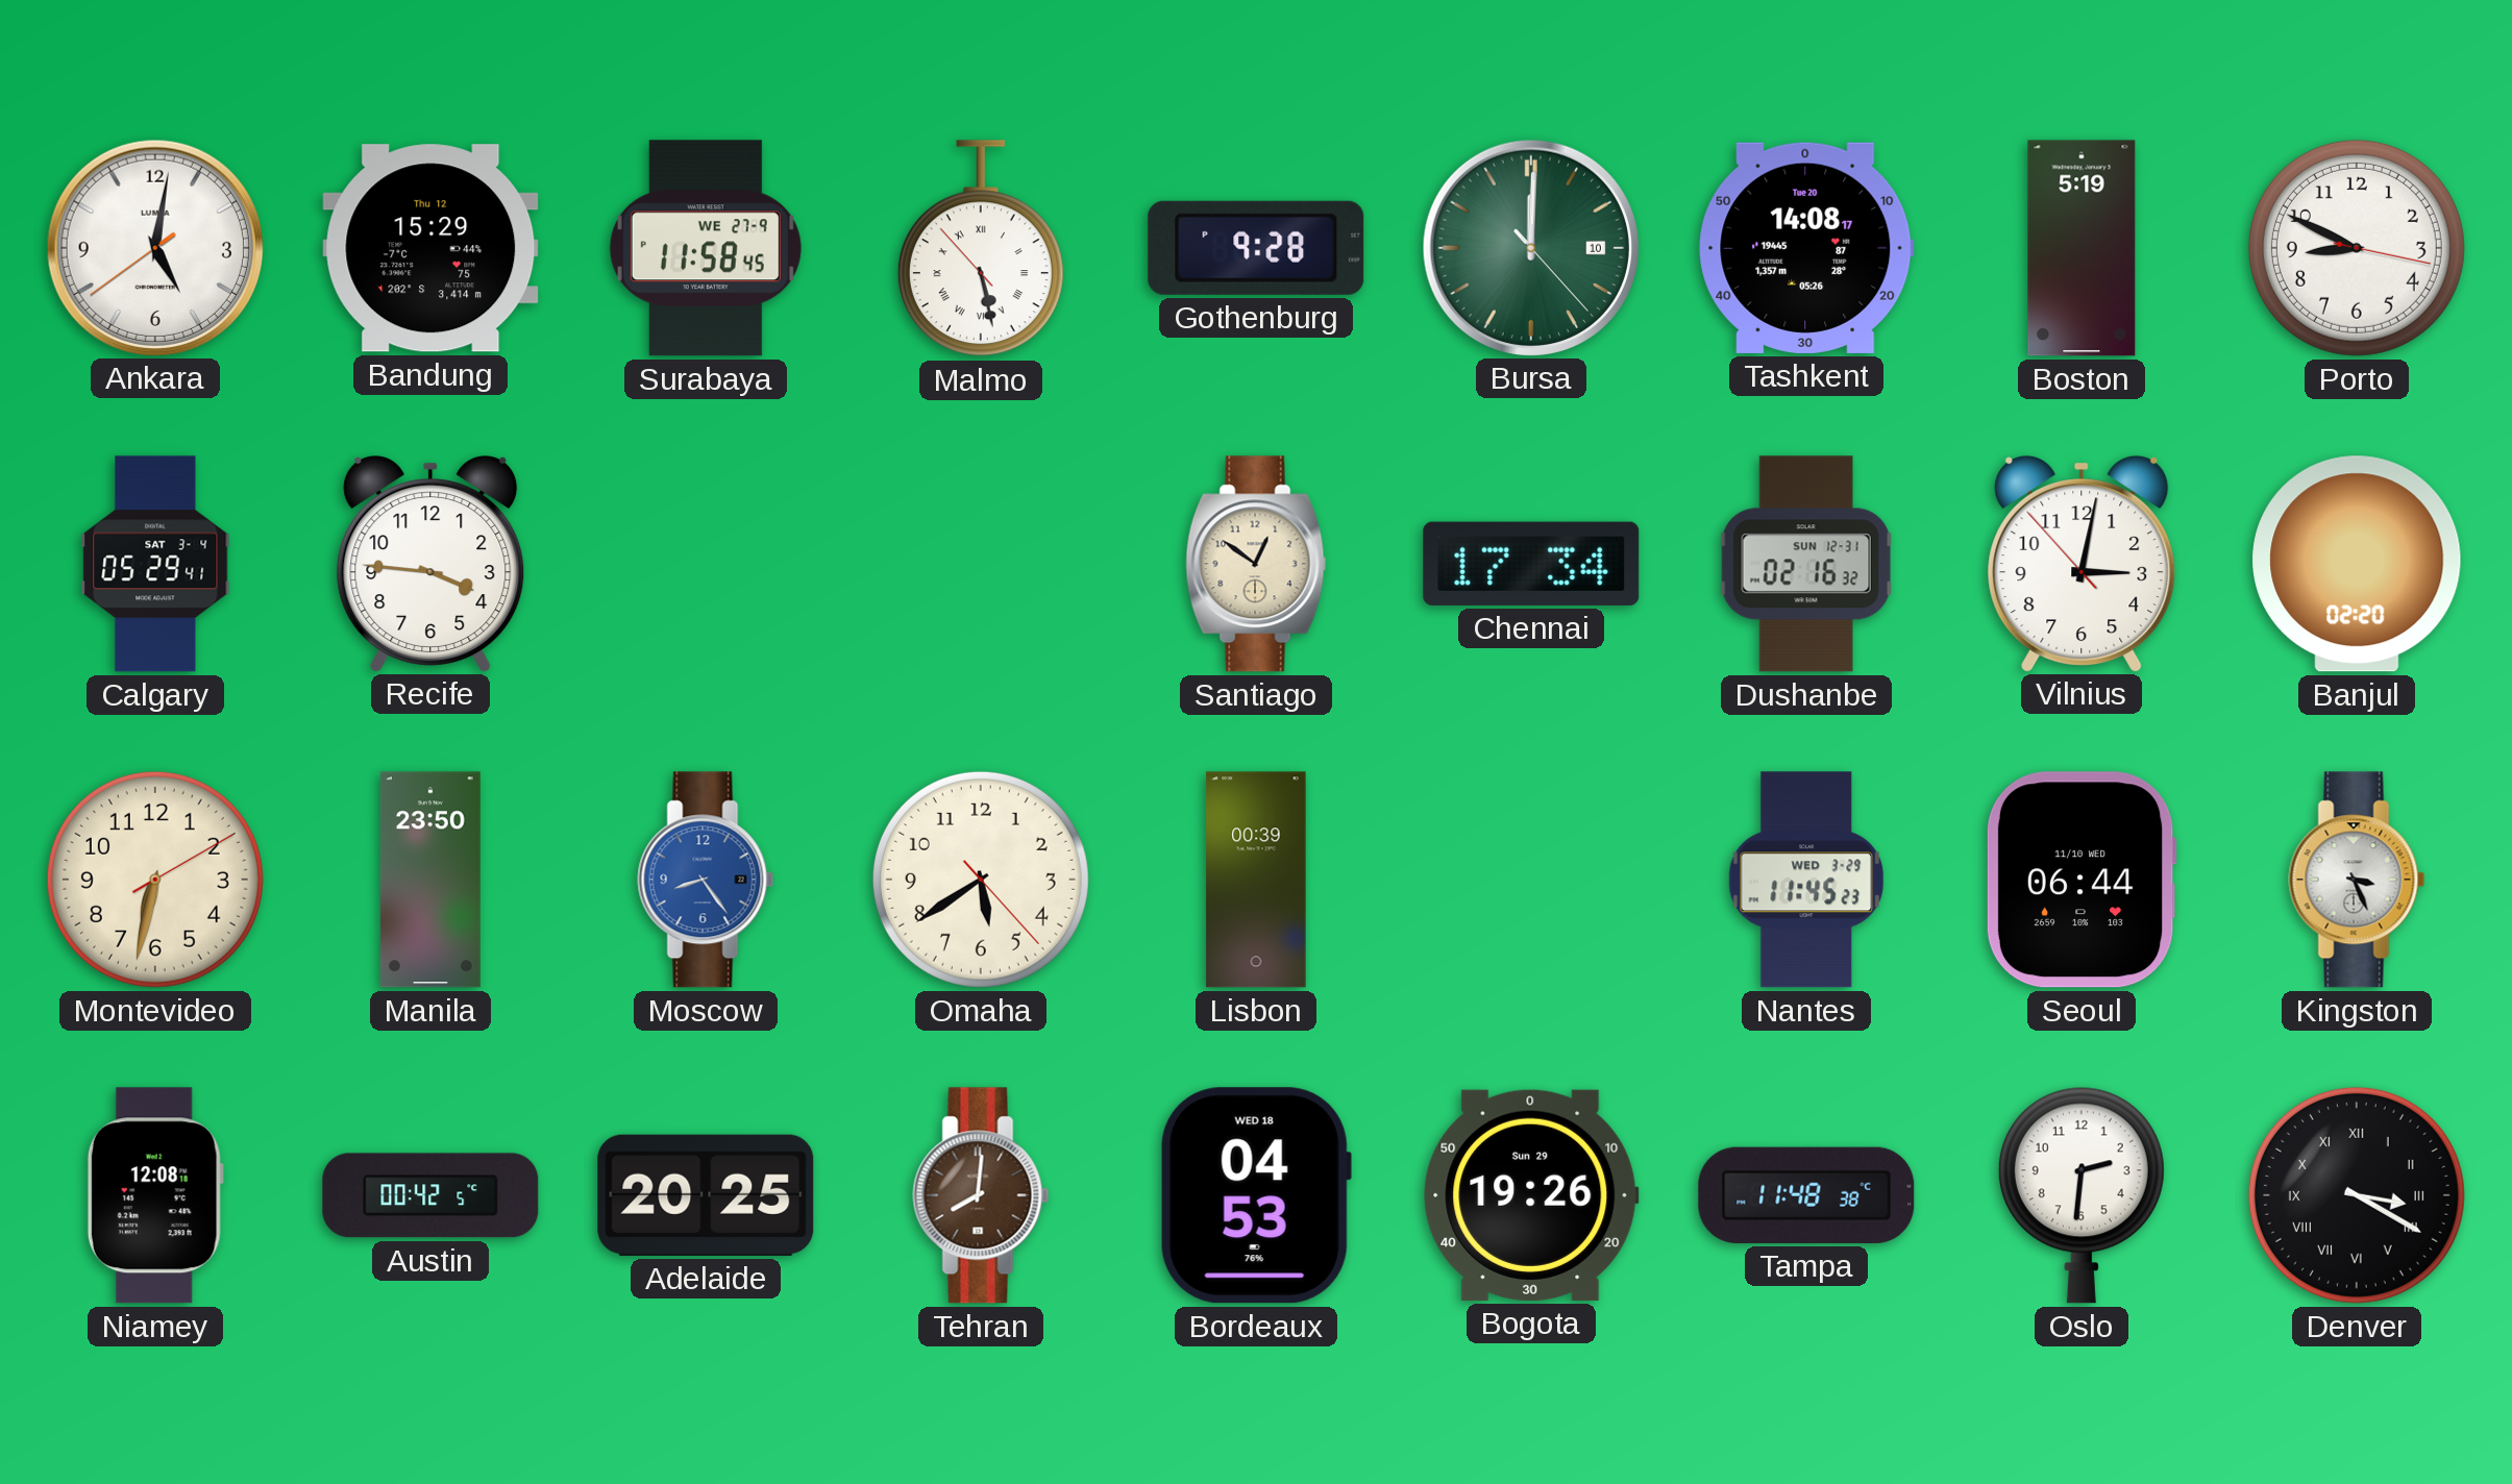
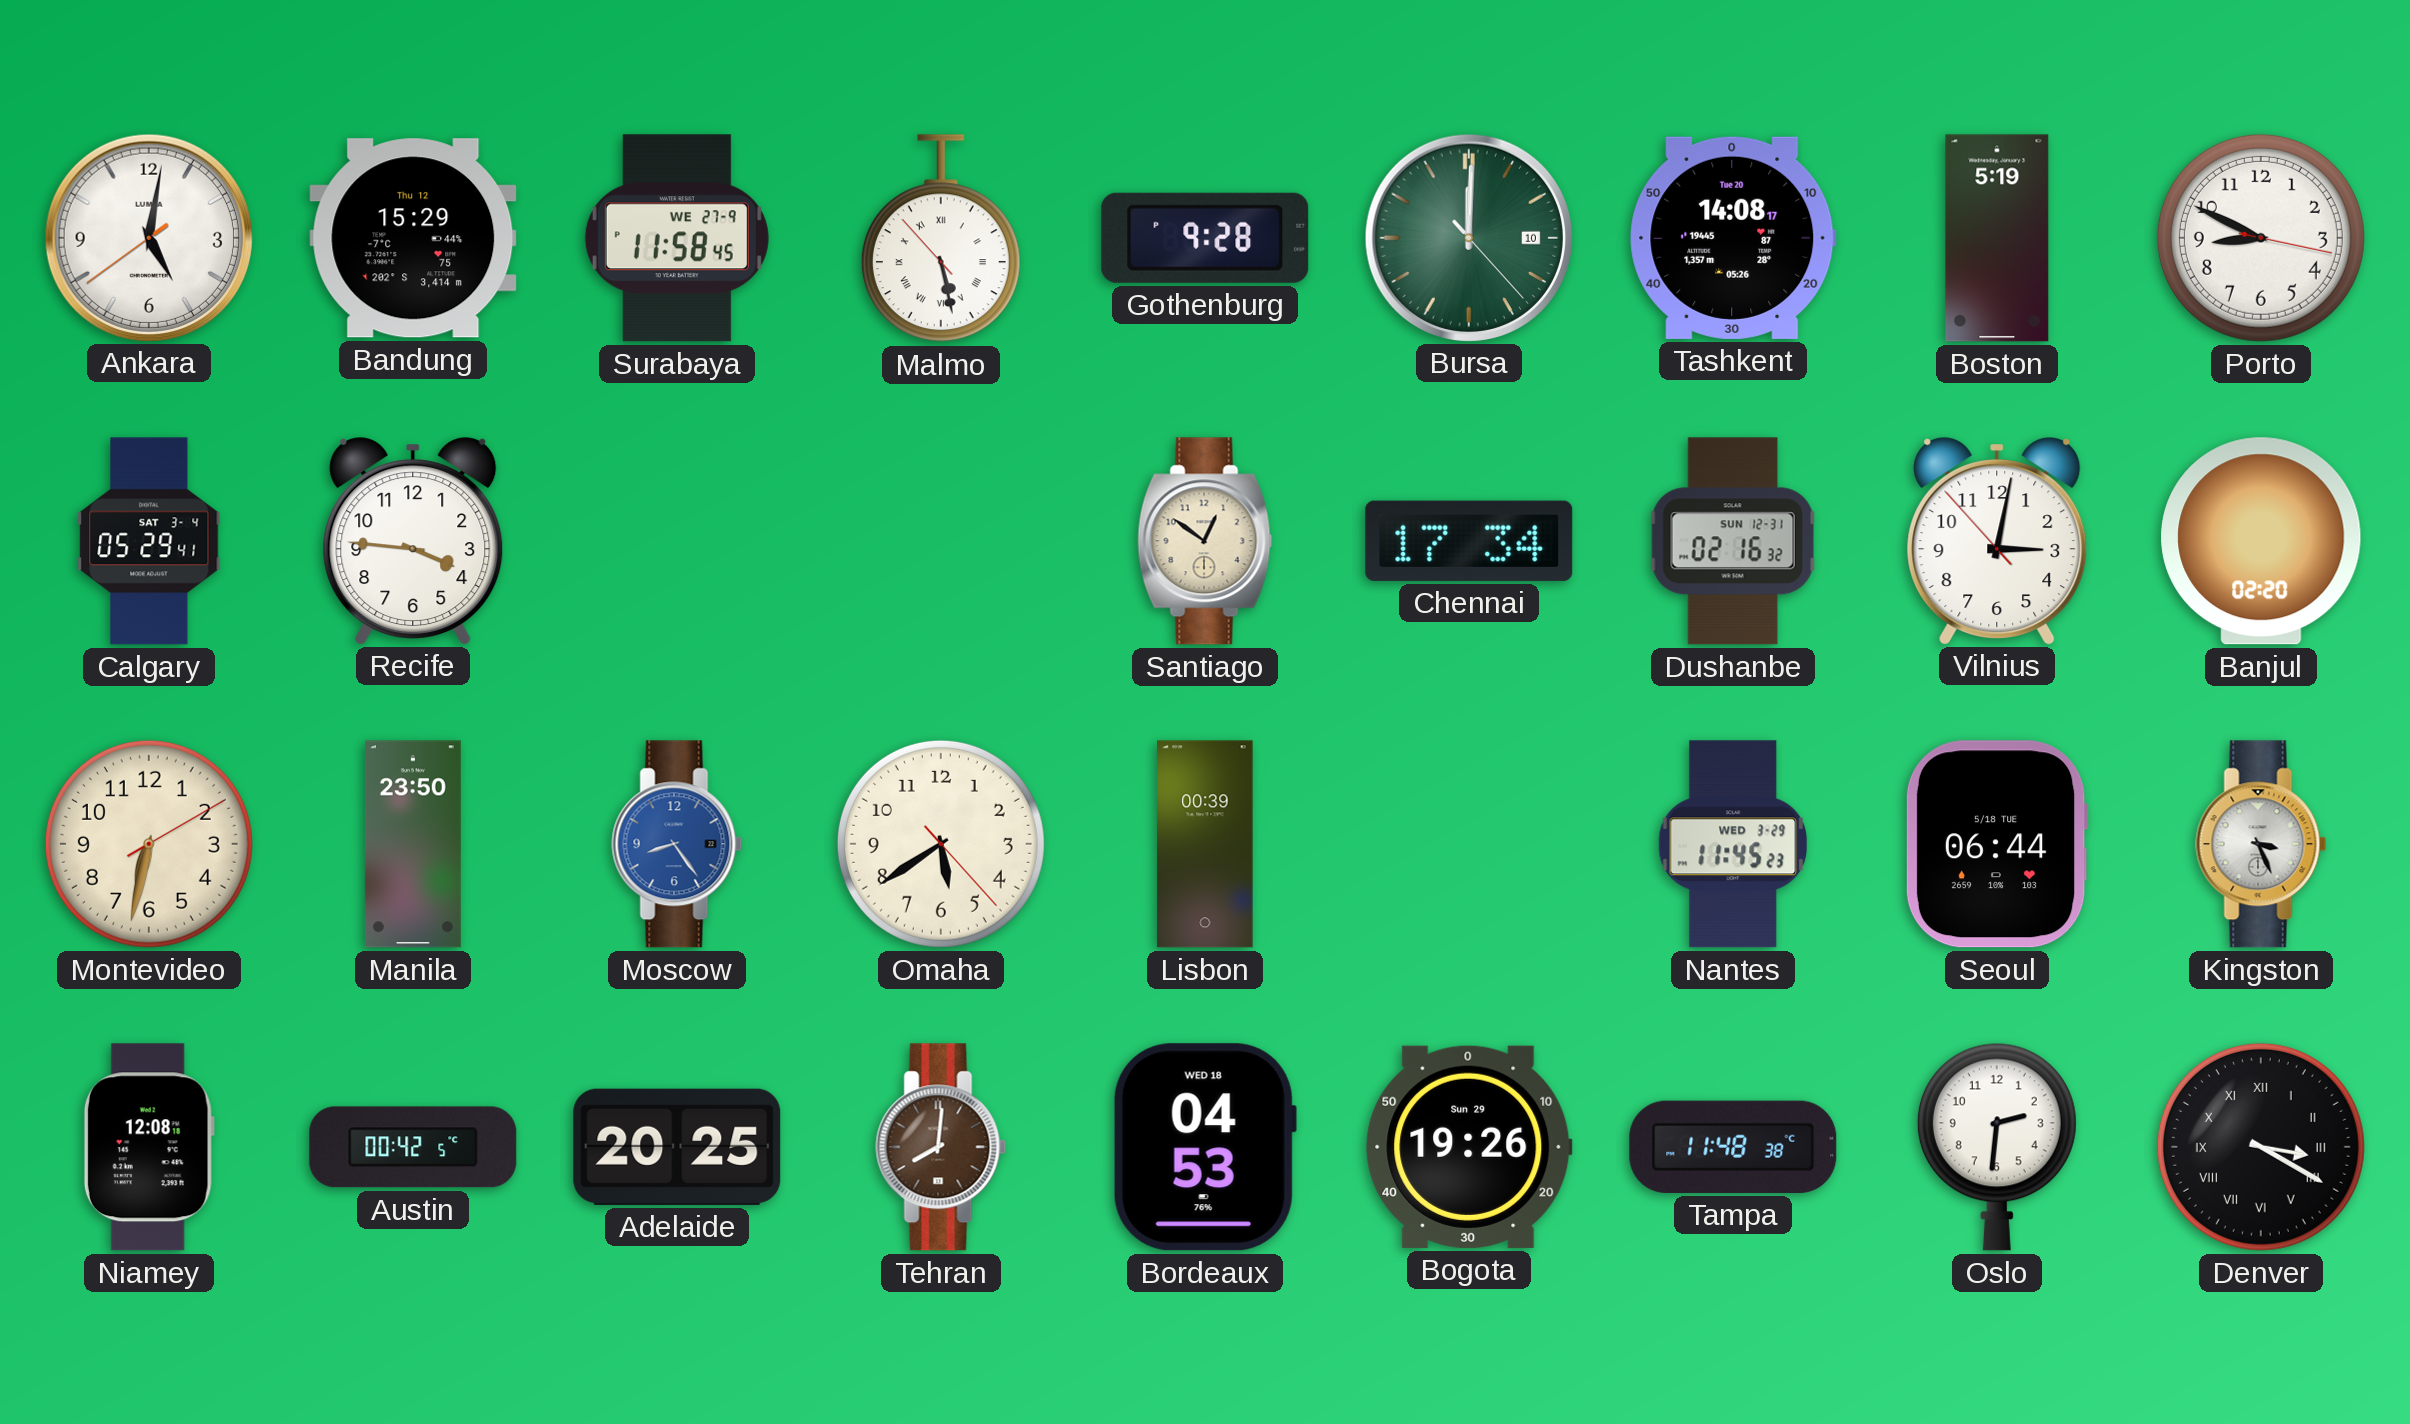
Seoul date: 11/10 WED -> 5/18 TUE (1997, 844)
